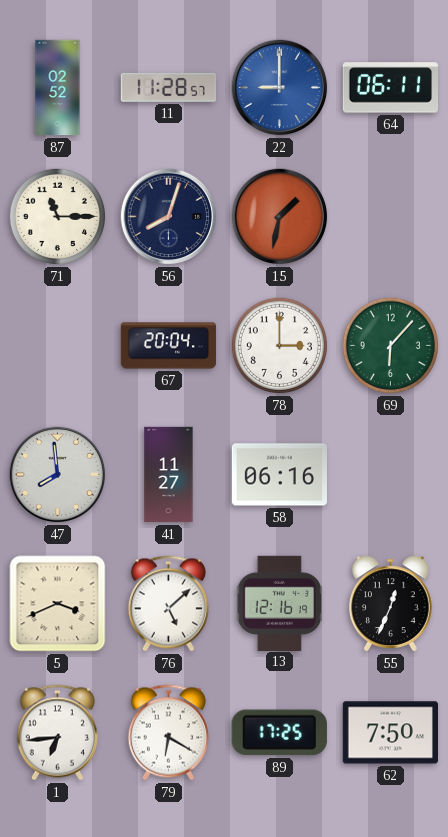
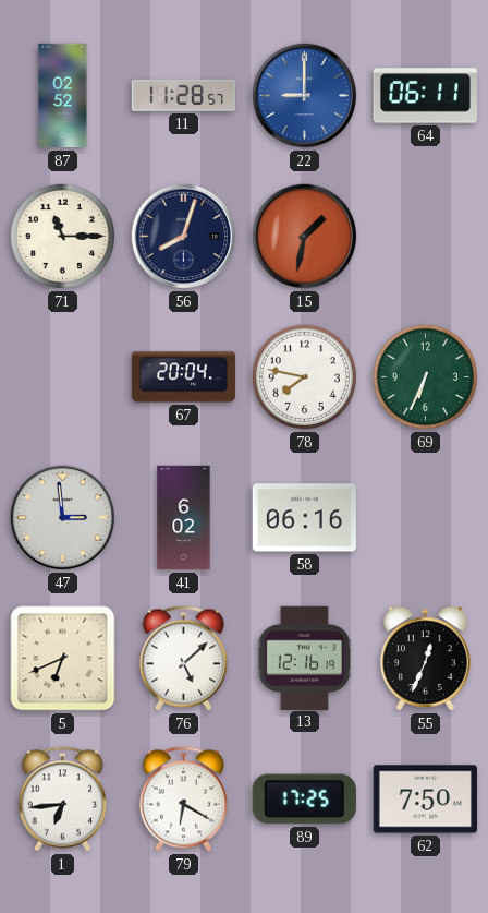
78: 3:00 -> 7:47 (304, 376)
69: 6:07 -> 6:34 (425, 376)
47: 7:59 -> 2:59 (63, 518)
41: 11:27 -> 6:02 (184, 518)
5: 3:41 -> 6:41 (63, 659)
